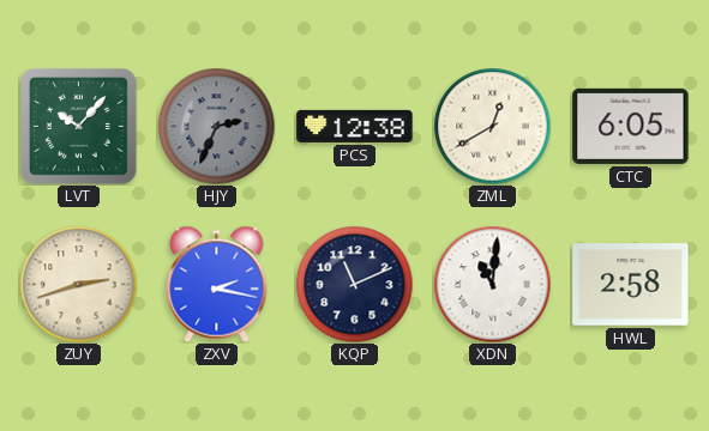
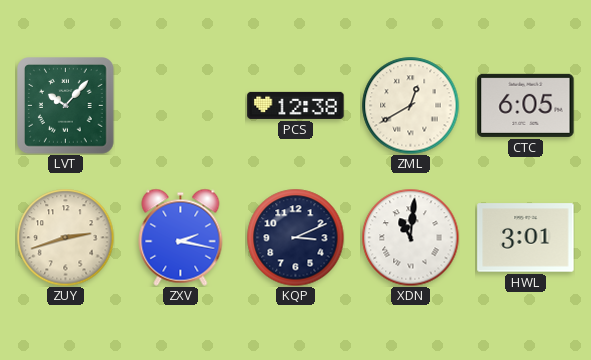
HJY: 2:34 -> none (216, 126)
KQP: 11:11 -> 3:11 (295, 237)
HWL: 2:58 -> 3:01 (526, 238)
